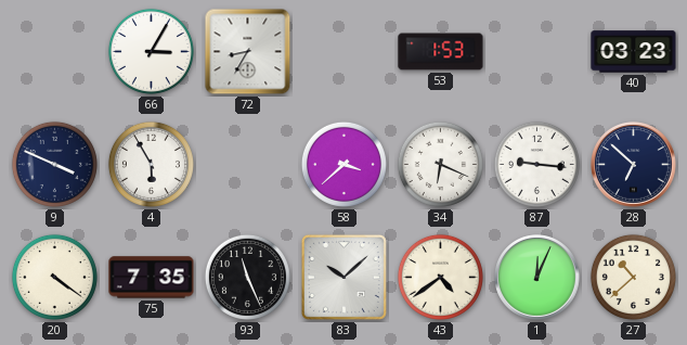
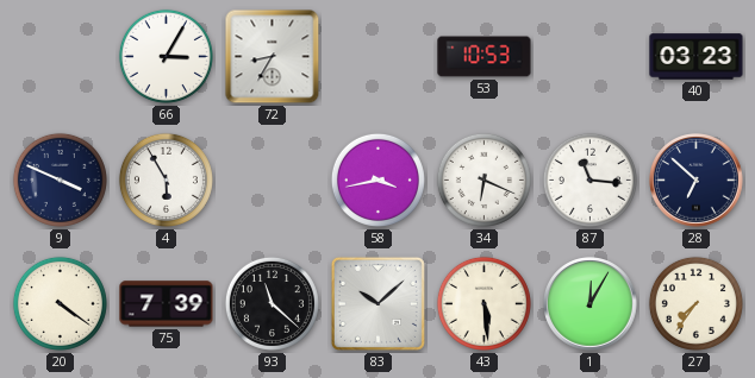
53: 1:53 -> 10:53 (485, 57)
58: 3:38 -> 3:43 (377, 179)
87: 9:16 -> 11:16 (589, 179)
75: 7:35 -> 7:39 (167, 304)
93: 11:26 -> 11:22 (272, 303)
43: 4:39 -> 5:29 (483, 303)
1: 12:04 -> 12:05 (591, 304)
27: 10:38 -> 7:36 (695, 303)
